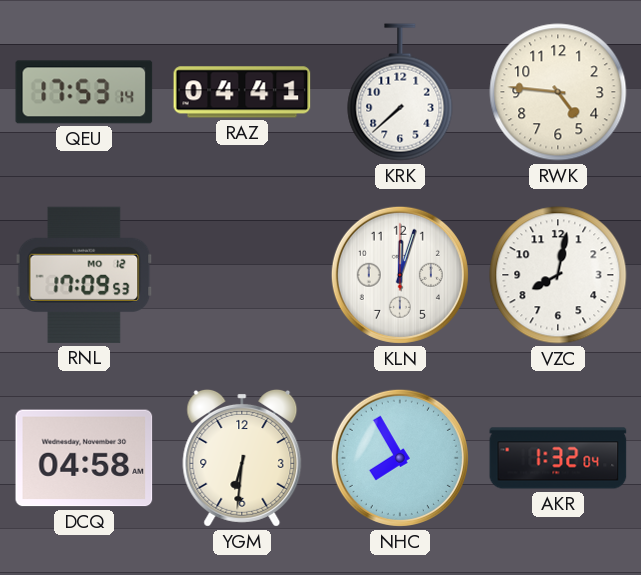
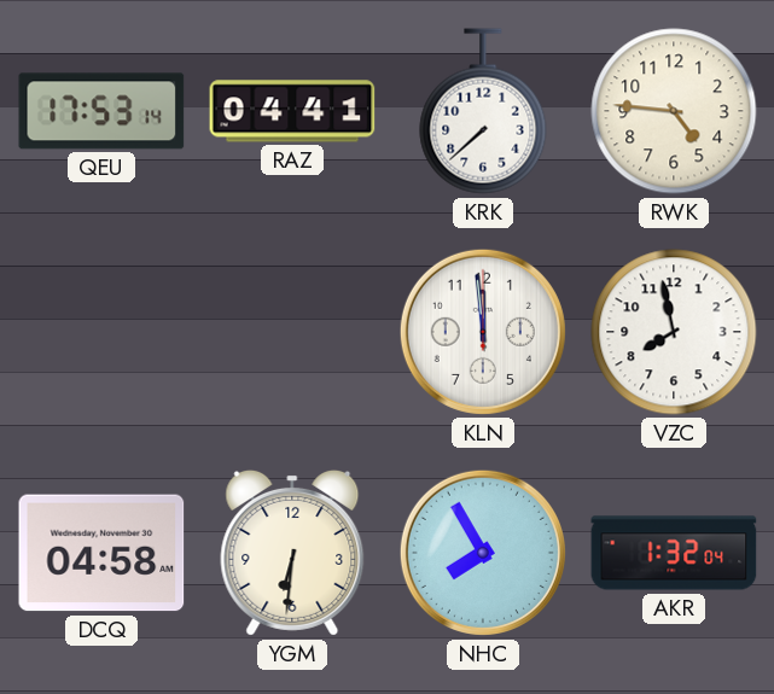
RNL: 17:09 -> none (84, 275)
KLN: 12:03 -> 11:59 (483, 332)
VZC: 8:02 -> 7:58 (674, 332)
